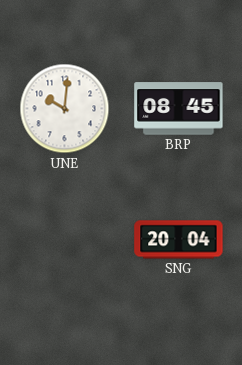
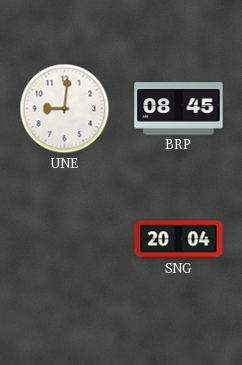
UNE: 10:01 -> 9:01 (65, 109)
